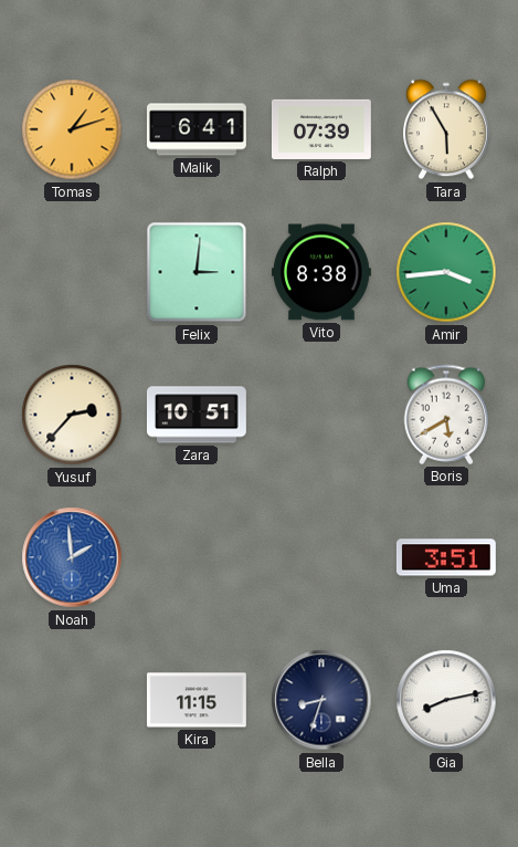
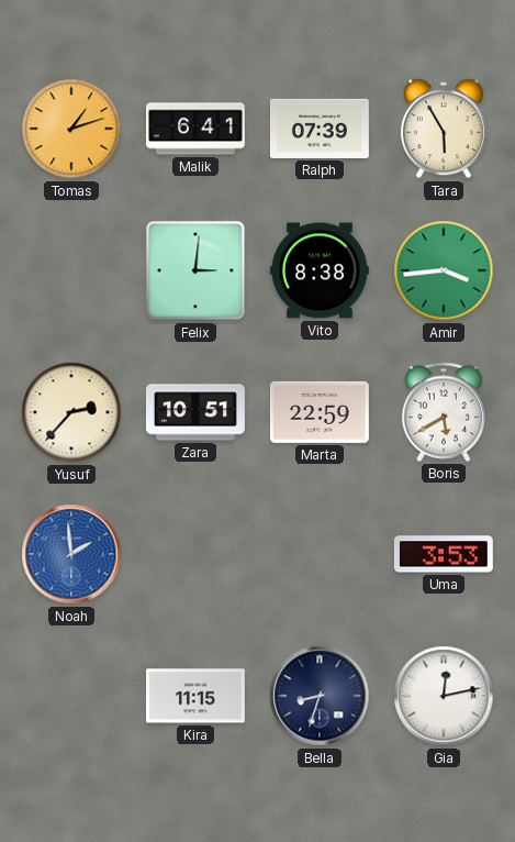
Marta: none -> 22:59 (320, 412)
Uma: 3:51 -> 3:53 (444, 554)
Gia: 8:13 -> 12:13 (444, 696)
